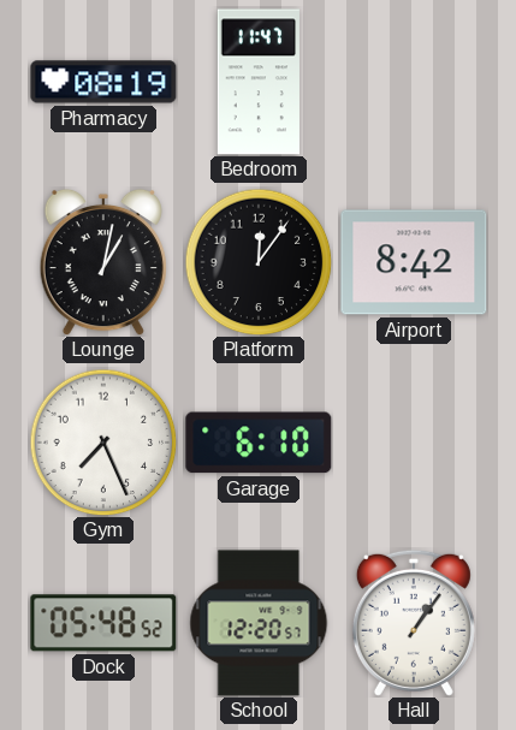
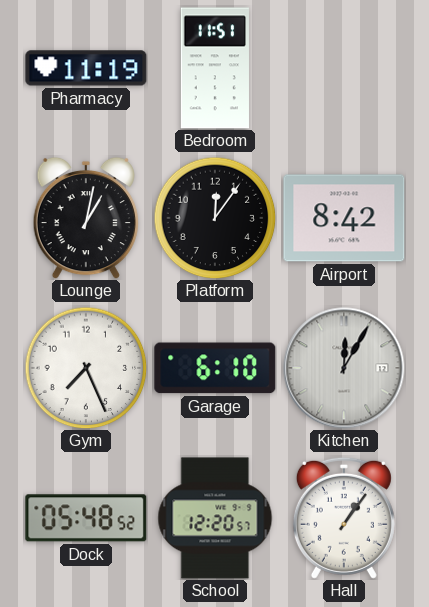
Pharmacy: 08:19 -> 11:19 (86, 68)
Bedroom: 11:47 -> 11:51 (215, 68)
Kitchen: none -> 12:05 (344, 368)
